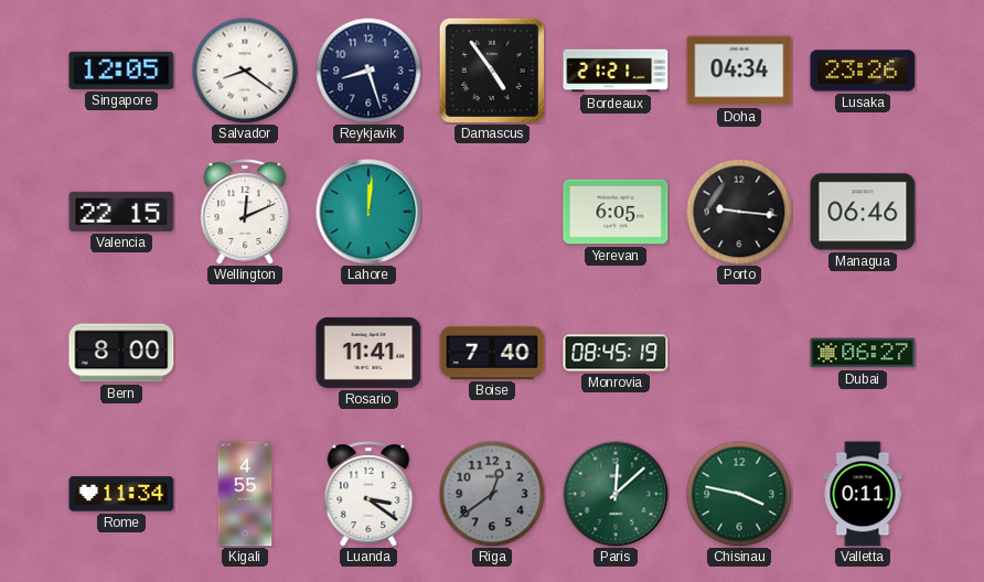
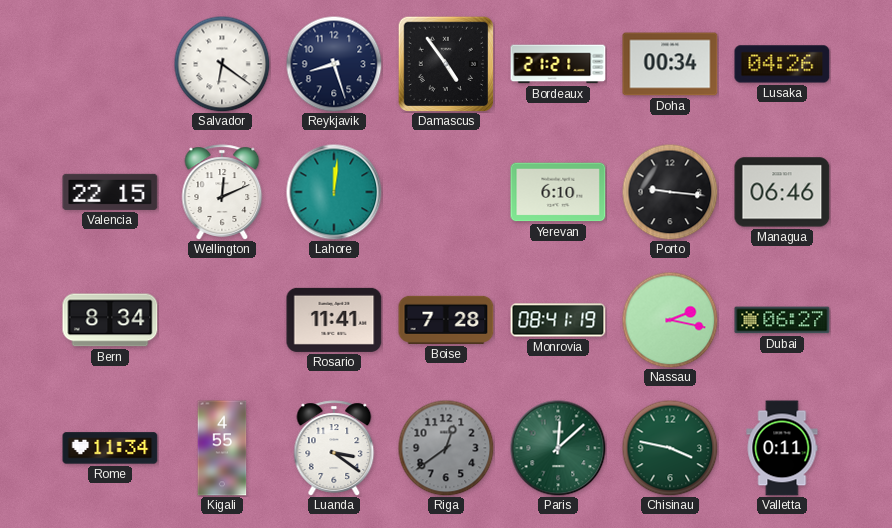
Singapore: 12:05 -> none (121, 71)
Salvador: 8:21 -> 6:21 (222, 64)
Doha: 04:34 -> 00:34 (670, 64)
Lusaka: 23:26 -> 04:26 (782, 64)
Yerevan: 6:05 -> 6:10 (558, 192)
Bern: 8:00 -> 8:34 (110, 320)
Boise: 7:40 -> 7:28 (446, 320)
Monrovia: 08:45 -> 08:41 (558, 320)
Nassau: none -> 2:17 (670, 320)
